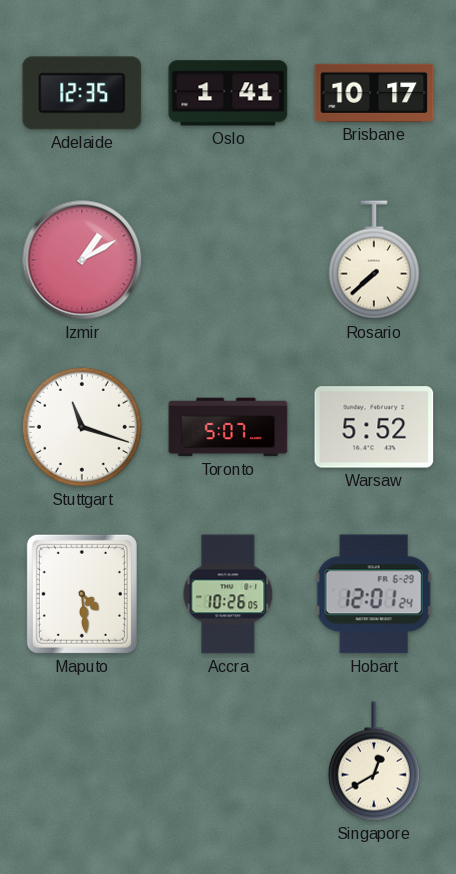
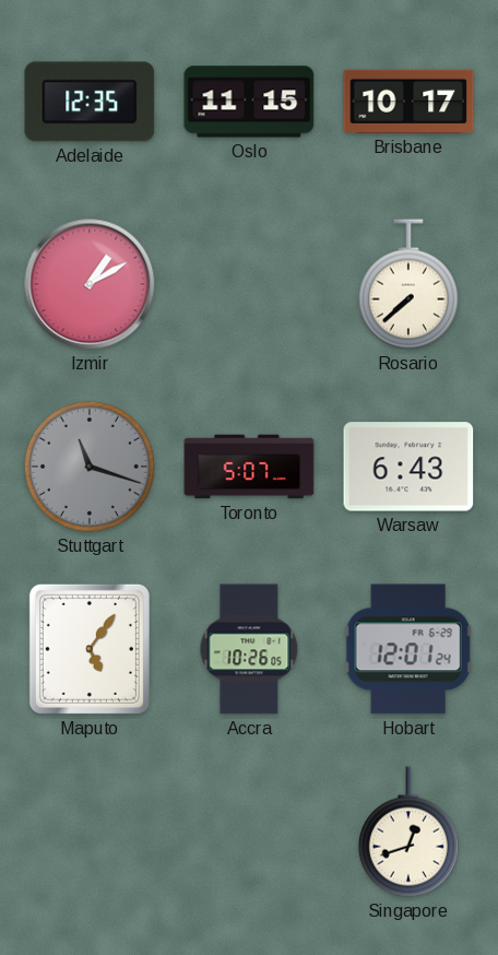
Oslo: 1:41 -> 11:15 (249, 102)
Stuttgart dial: white -> grey (90, 467)
Warsaw: 5:52 -> 6:43 (408, 467)
Maputo: 4:29 -> 5:06 (90, 649)
Singapore: 12:40 -> 12:42 (408, 832)
